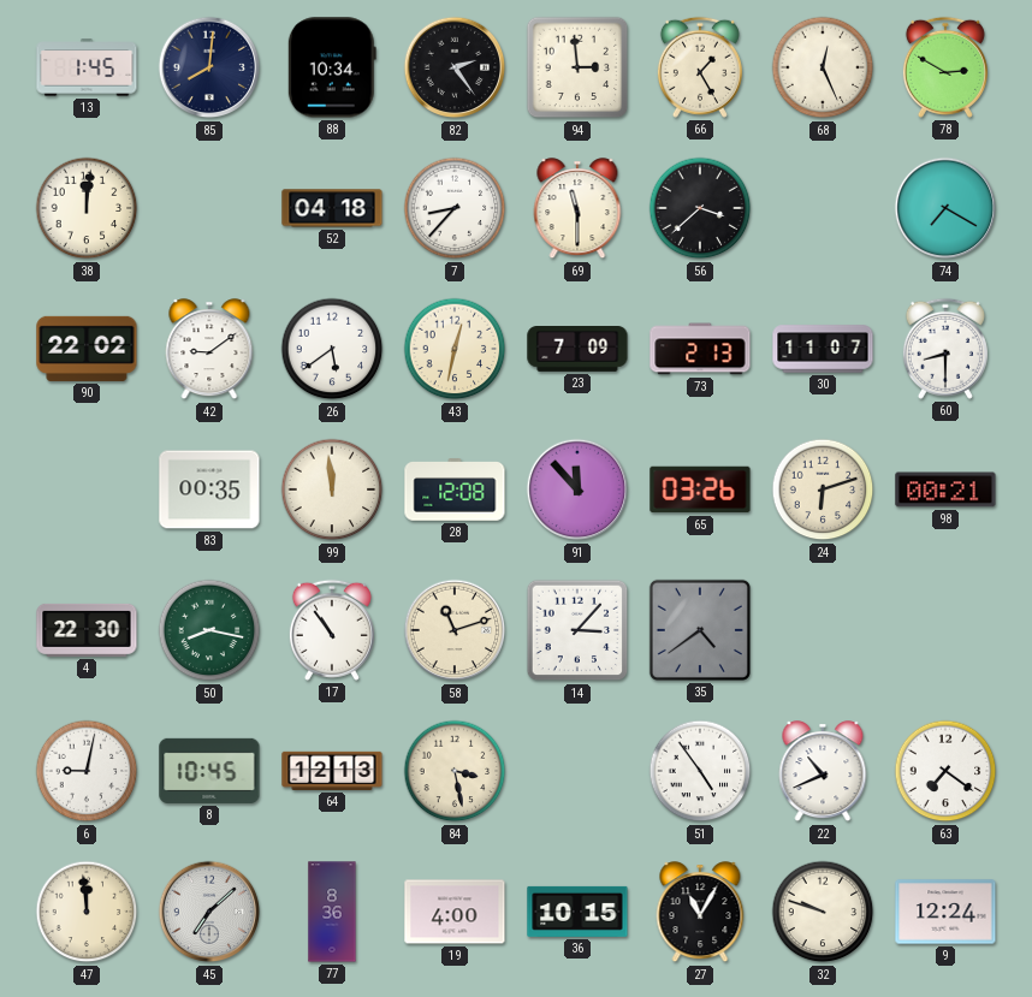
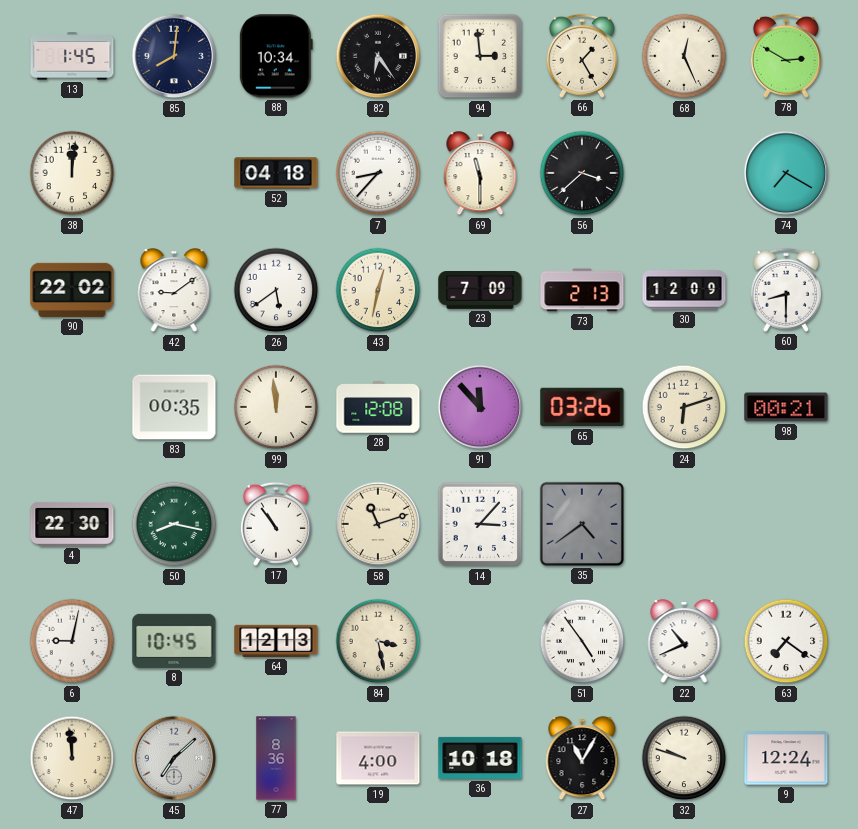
82: 2:24 -> 6:24 (378, 56)
30: 11:07 -> 12:09 (684, 290)
36: 10:15 -> 10:18 (480, 758)
